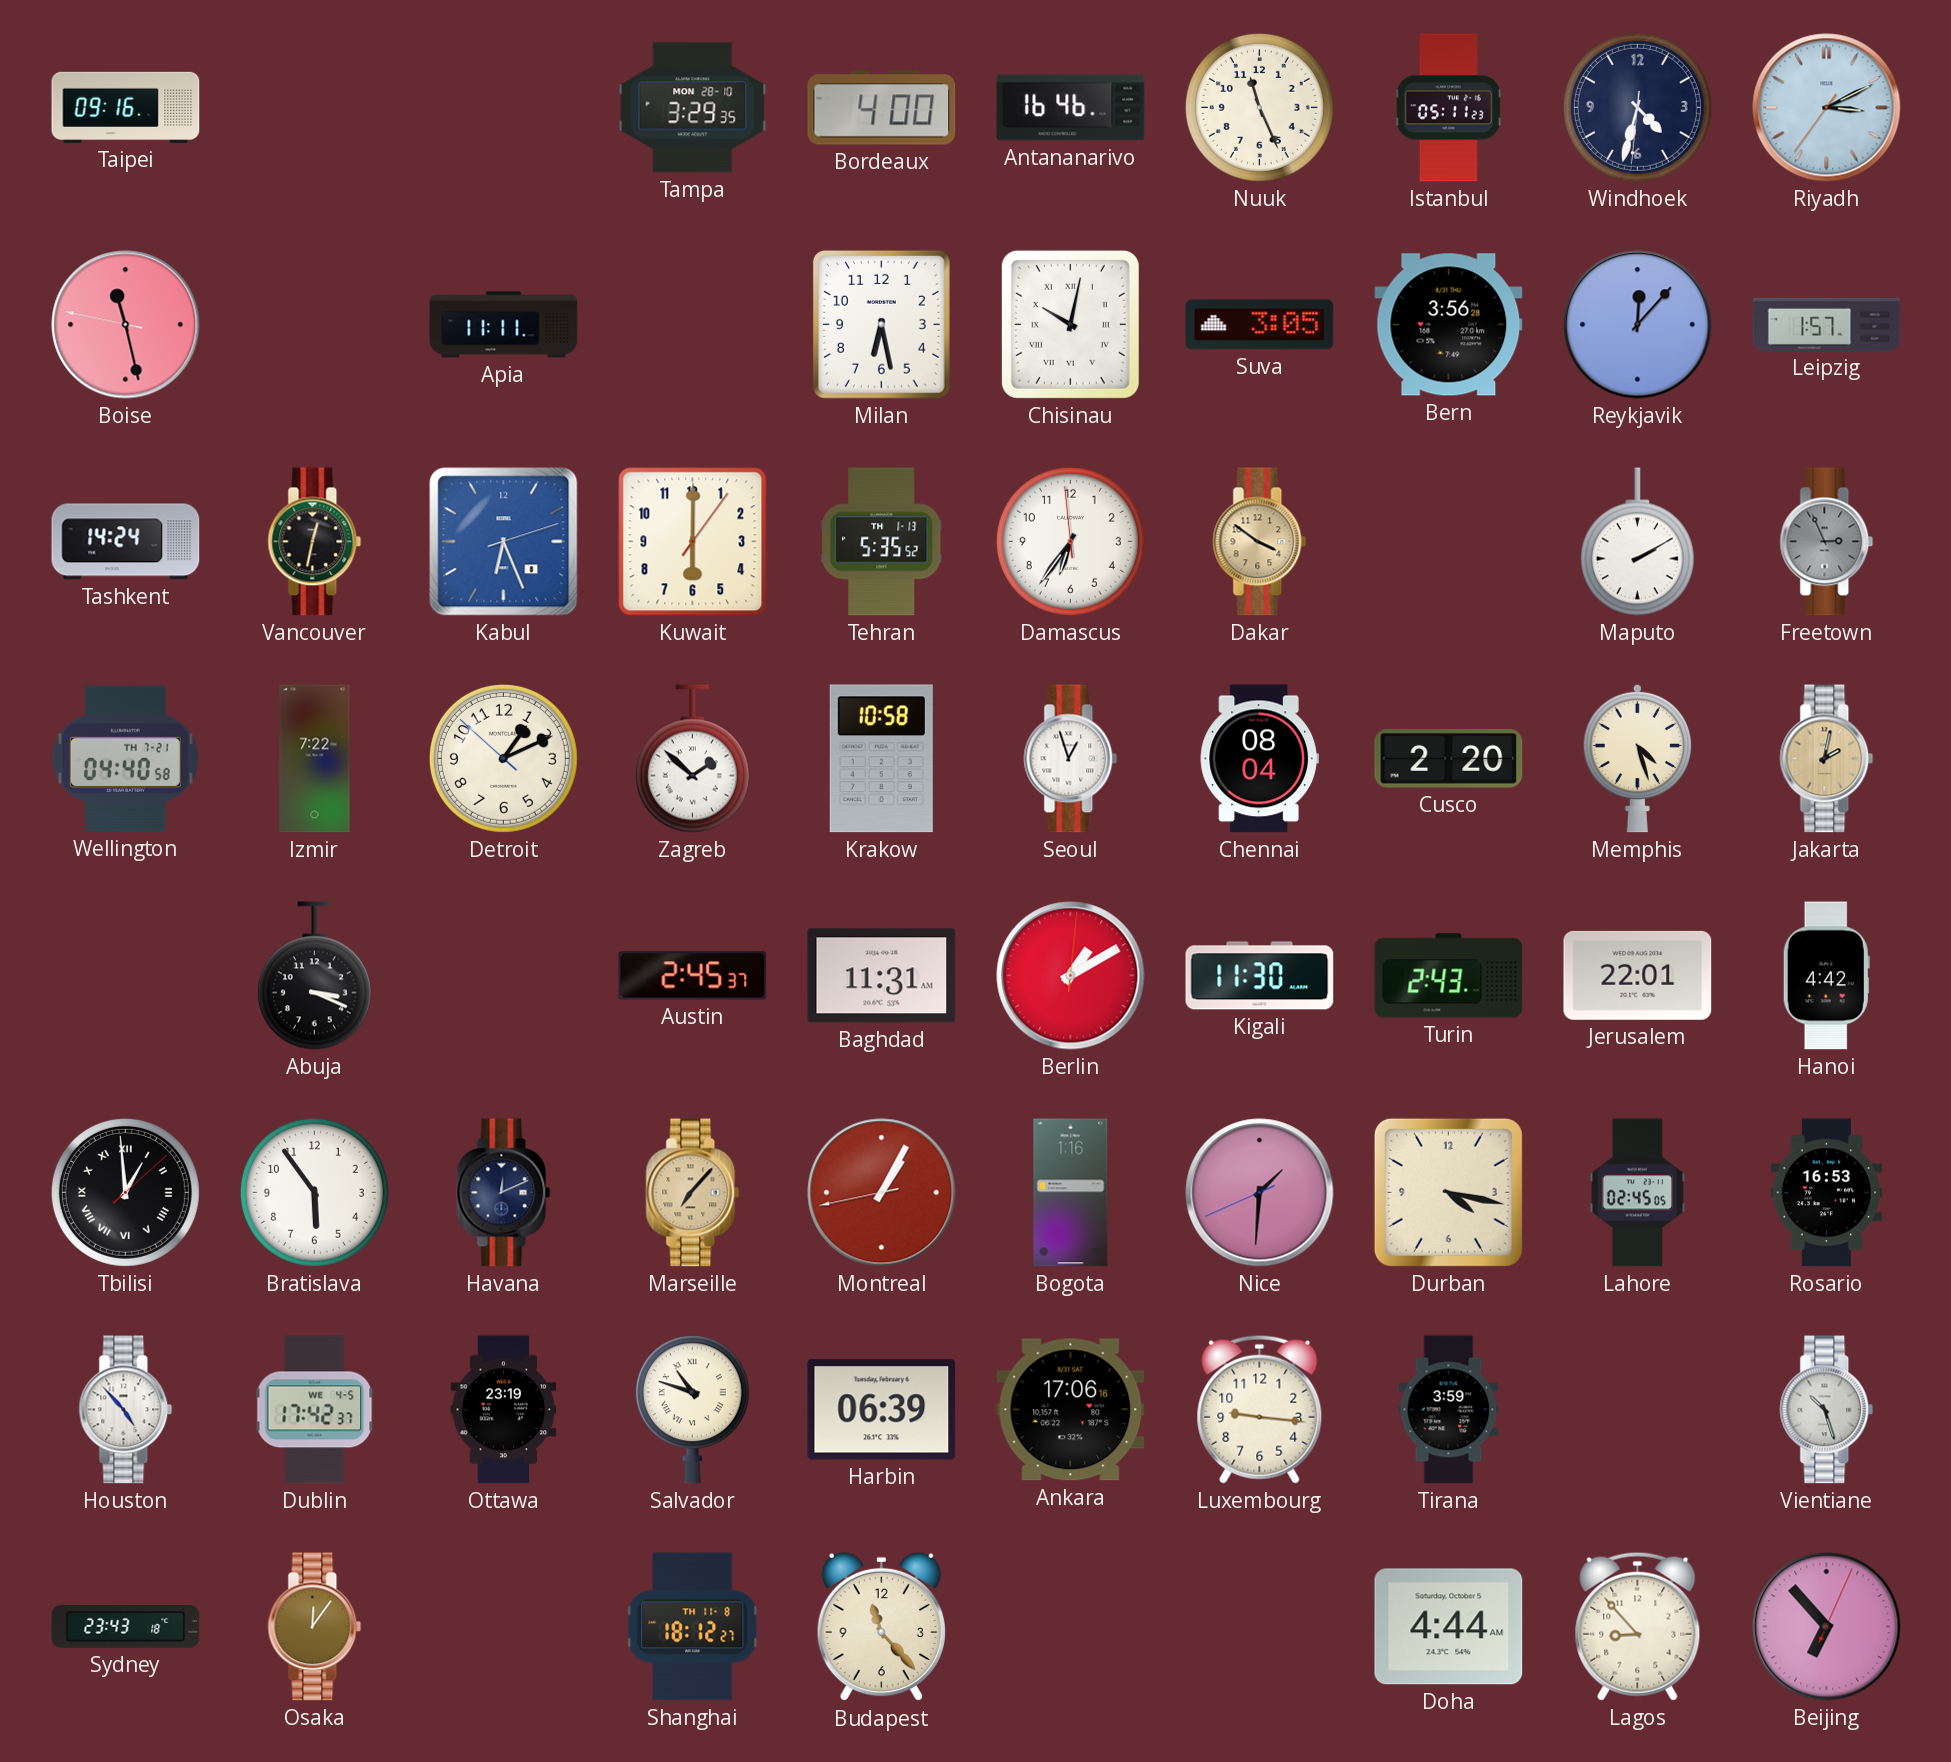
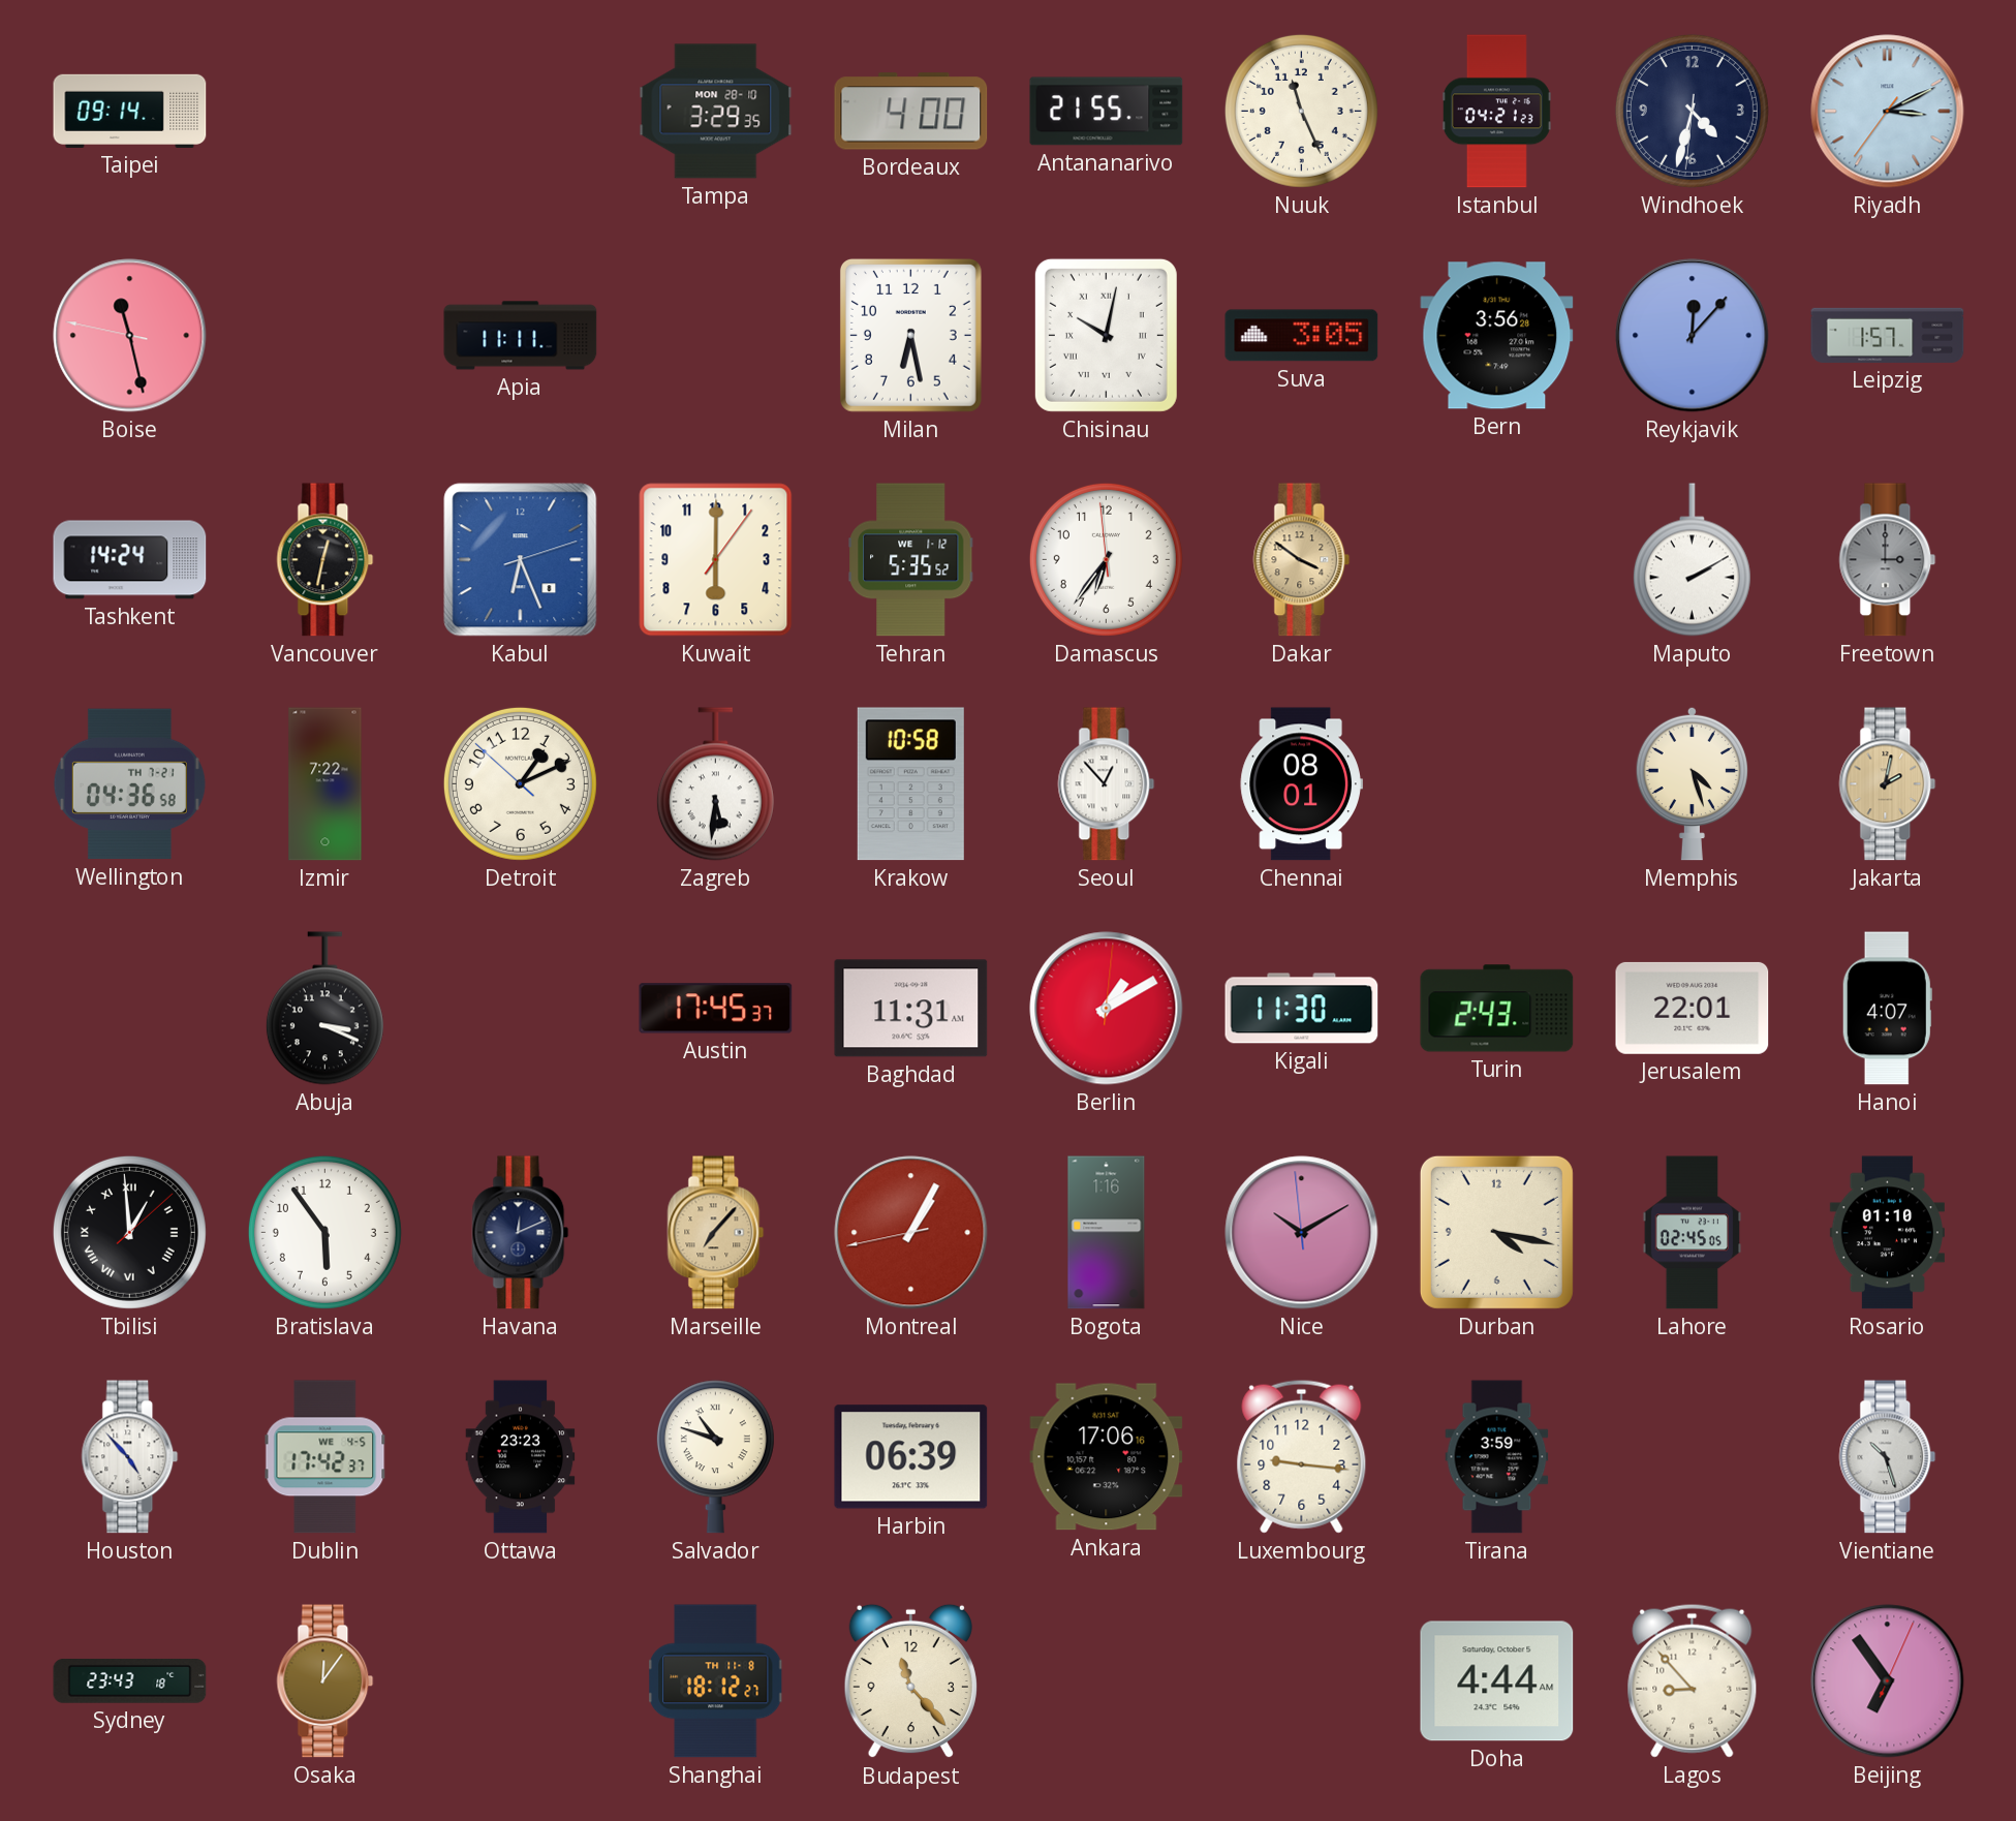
Taipei: 09:16 -> 09:14 (130, 111)
Antananarivo: 16:46 -> 21:55 (1107, 112)
Istanbul: 05:11 -> 04:21 (1496, 112)
Tehran date: TH 1-13 -> WE 1-12 (911, 560)
Freetown: 2:56 -> 3:00 (1888, 560)
Wellington: 04:40 -> 04:36 (129, 784)
Zagreb: 1:52 -> 5:31 (715, 784)
Seoul: 12:57 -> 12:53 (1107, 784)
Chennai: 08:04 -> 08:01 (1301, 784)
Cusco: 2:20 -> none (1449, 759)
Austin: 2:45 -> 17:45 (716, 1009)
Hanoi: 4:42 -> 4:07 (1887, 1009)
Nice: 1:30 -> 10:09 (1302, 1233)
Rosario: 16:53 -> 01:10 (1887, 1233)
Ottawa: 23:19 -> 23:23 (521, 1457)
Beijing: 6:53 -> 6:54 (1888, 1681)
